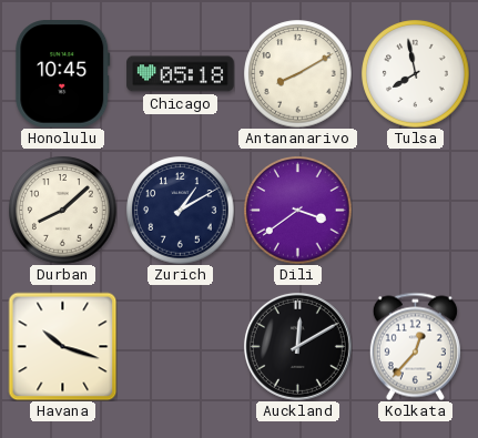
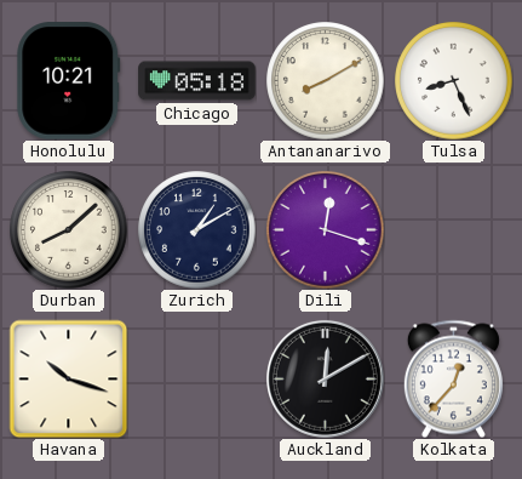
Honolulu: 10:45 -> 10:21 (69, 81)
Tulsa: 7:58 -> 8:26 (454, 81)
Dili: 3:39 -> 12:18 (326, 230)
